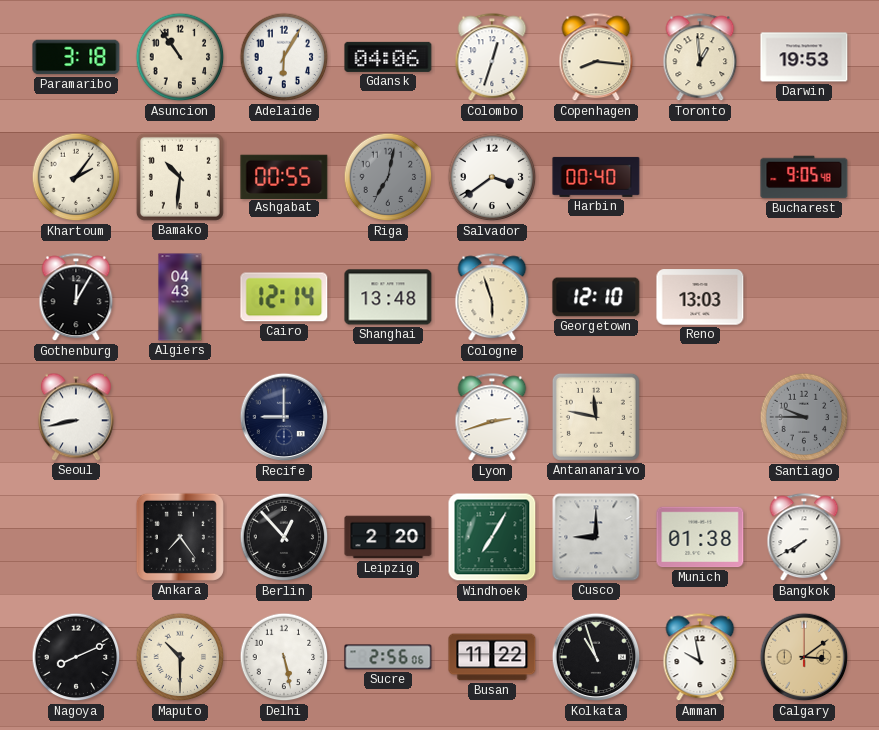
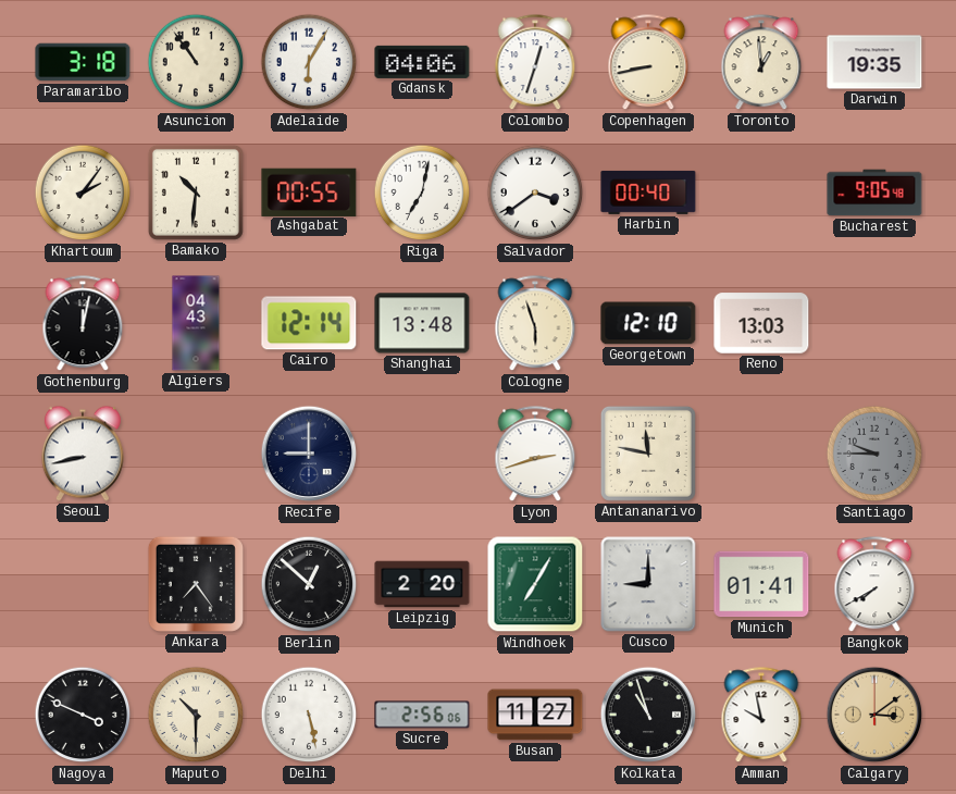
Copenhagen: 8:16 -> 8:43 (648, 63)
Darwin: 19:53 -> 19:35 (874, 62)
Riga dial: grey -> white (422, 193)
Gothenburg: 12:05 -> 12:02 (83, 324)
Berlin: 12:53 -> 12:52 (309, 584)
Munich: 01:38 -> 01:41 (761, 584)
Nagoya: 8:11 -> 3:49 (83, 715)
Busan: 11:22 -> 11:27 (535, 715)
